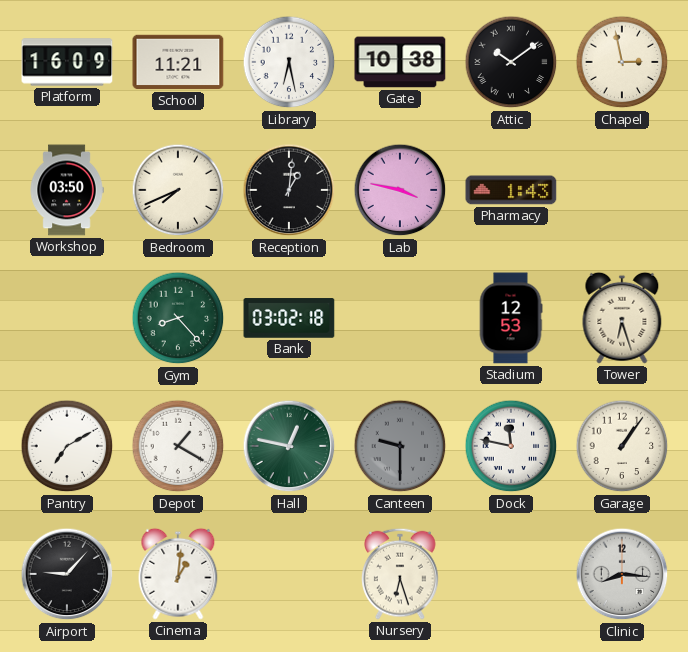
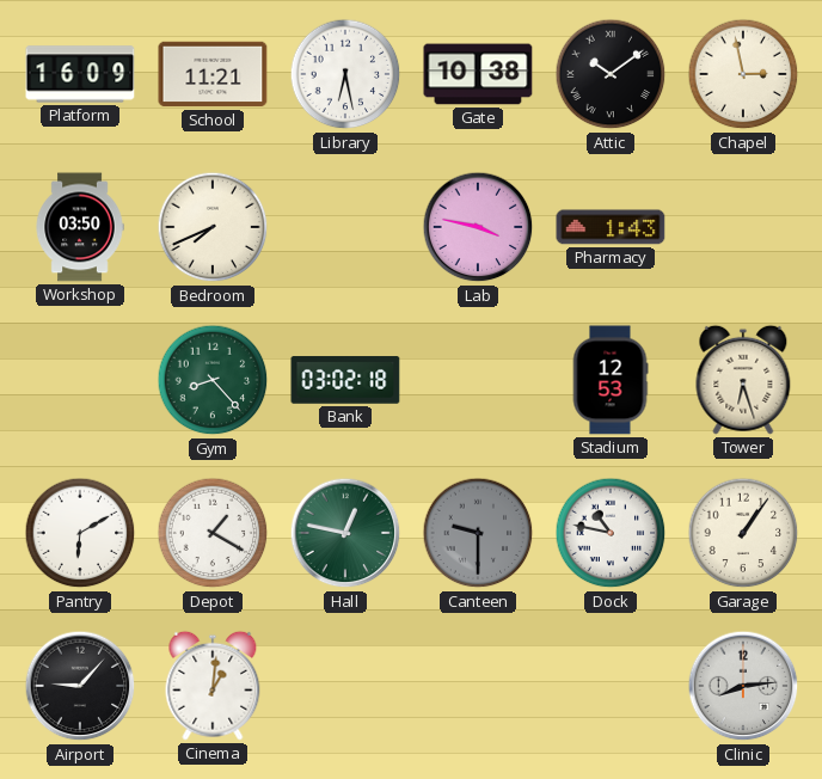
Reception: 1:01 -> none (289, 190)
Pantry: 7:10 -> 6:10 (80, 533)
Dock: 11:47 -> 10:47 (611, 533)
Nursery: 6:27 -> none (400, 574)
Clinic: 8:16 -> 8:14 (743, 686)
